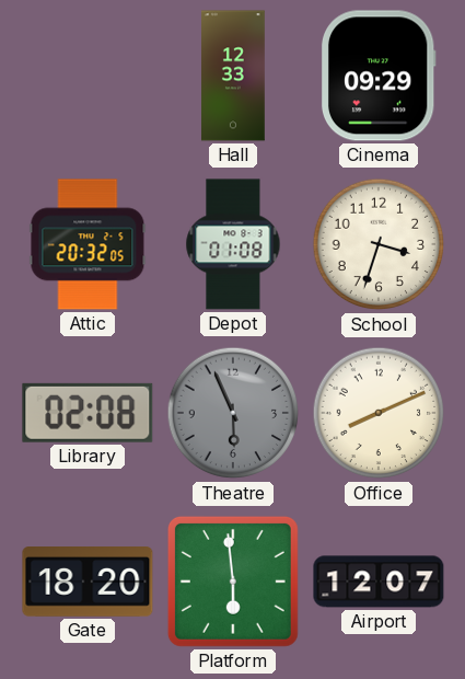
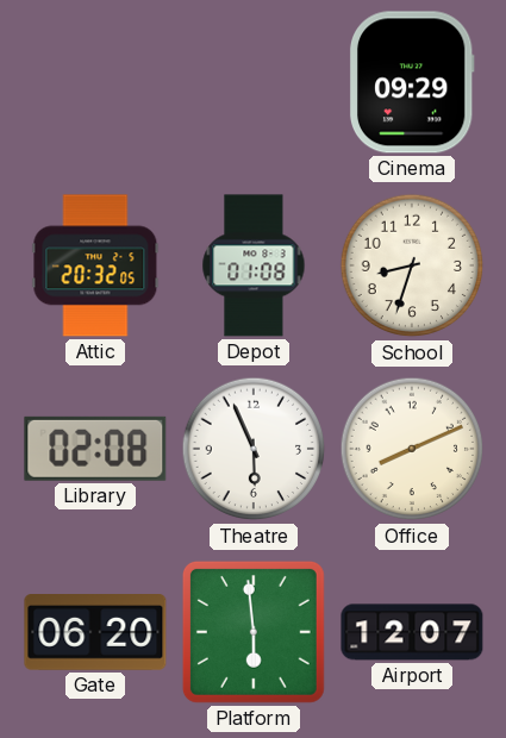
Hall: 12:33 -> none (234, 76)
School: 3:33 -> 8:33 (412, 265)
Theatre dial: grey -> white (254, 449)
Gate: 18:20 -> 06:20 (95, 633)
